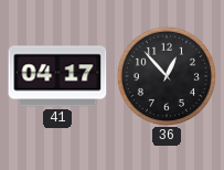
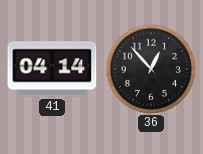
41: 04:17 -> 04:14 (52, 69)
